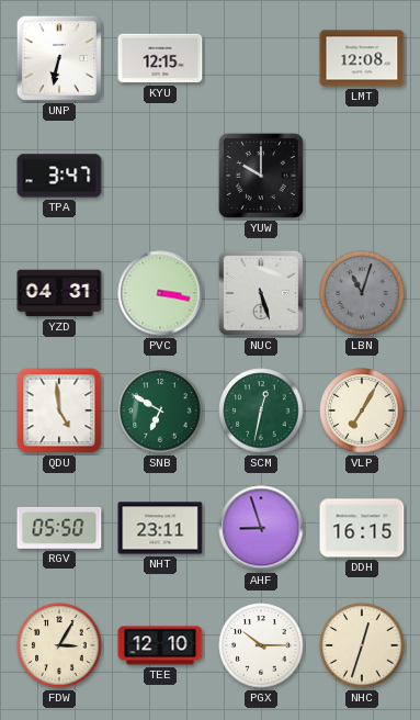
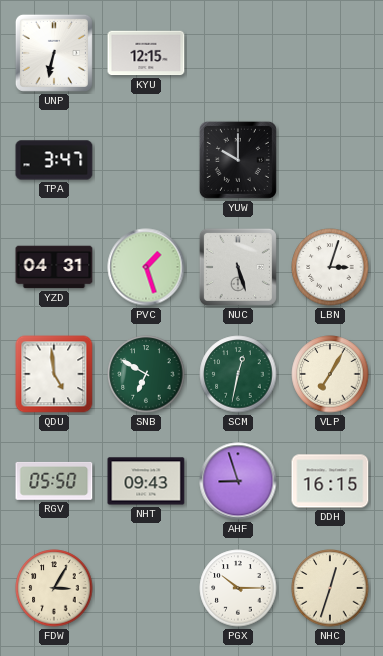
LMT: 12:08 -> none (362, 58)
PVC: 3:17 -> 1:27 (146, 267)
LBN: 11:03 -> 3:03 (330, 267)
LBN dial: grey -> white (330, 267)
NHT: 23:11 -> 09:43 (146, 481)
TEE: 12:10 -> none (160, 645)
